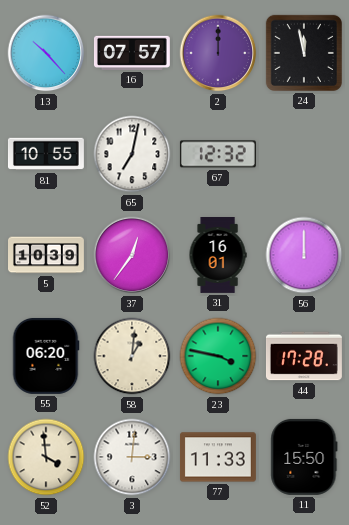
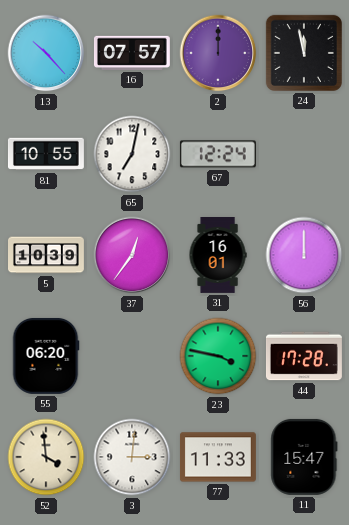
67: 12:32 -> 12:24 (218, 154)
58: 1:01 -> none (132, 356)
11: 15:50 -> 15:47 (304, 457)
